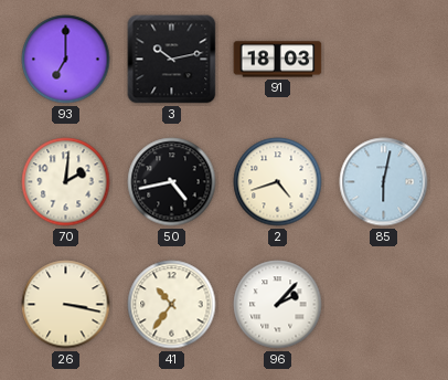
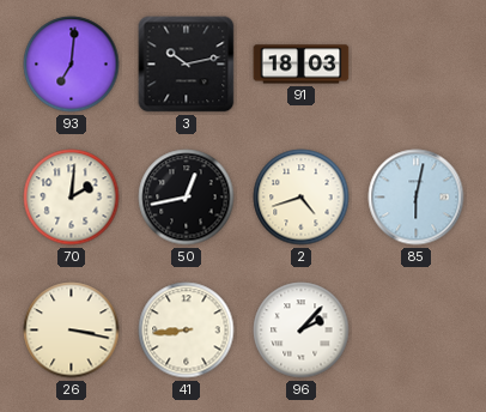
93: 7:00 -> 7:01 (72, 65)
50: 4:43 -> 12:43 (187, 198)
41: 10:36 -> 8:44 (187, 331)
